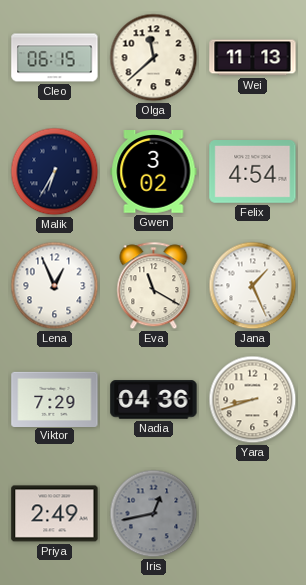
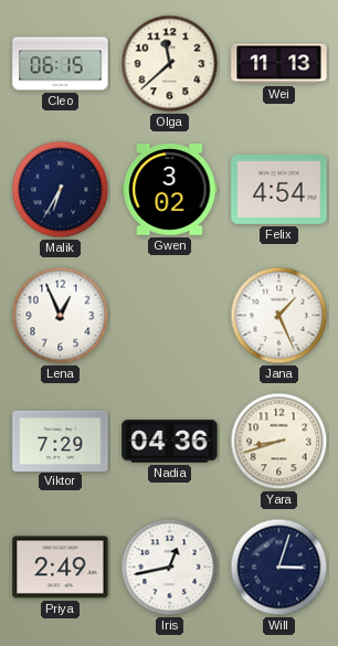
Eva: 11:20 -> none (154, 286)
Iris dial: grey -> white (170, 568)
Will: none -> 3:03 (279, 568)
